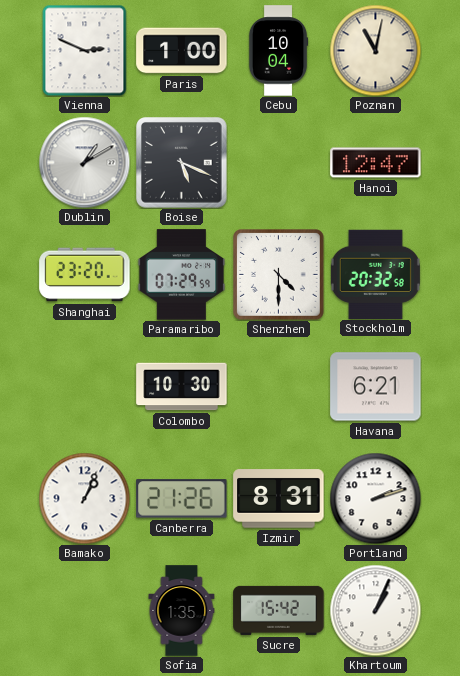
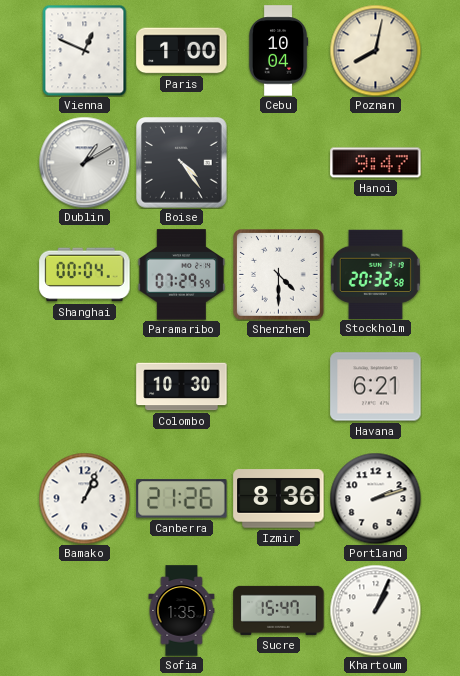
Vienna: 2:49 -> 12:49 (85, 50)
Poznan: 11:02 -> 8:02 (375, 50)
Boise: 5:19 -> 4:24 (182, 163)
Hanoi: 12:47 -> 9:47 (376, 163)
Shanghai: 23:20 -> 00:04 (85, 275)
Izmir: 8:31 -> 8:36 (279, 499)
Sucre: 15:42 -> 15:47 (279, 610)
